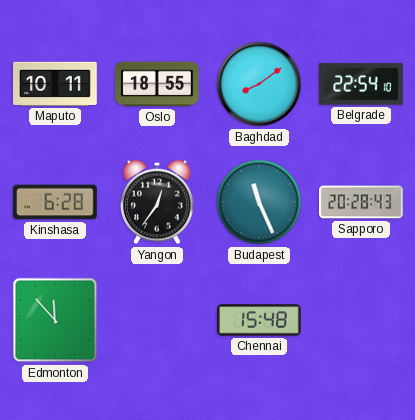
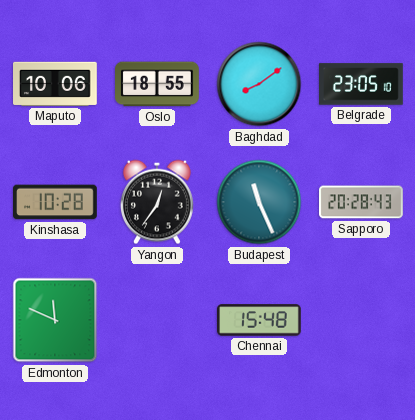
Maputo: 10:11 -> 10:06 (56, 84)
Belgrade: 22:54 -> 23:05 (362, 84)
Kinshasa: 6:28 -> 10:28 (56, 202)
Edmonton: 11:53 -> 11:49 (55, 320)
